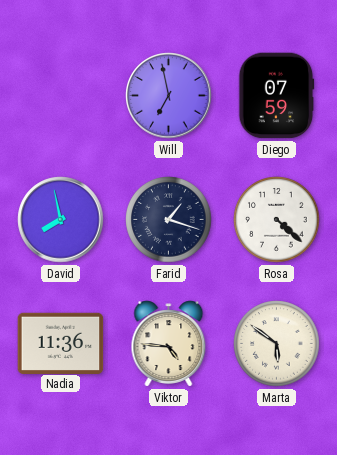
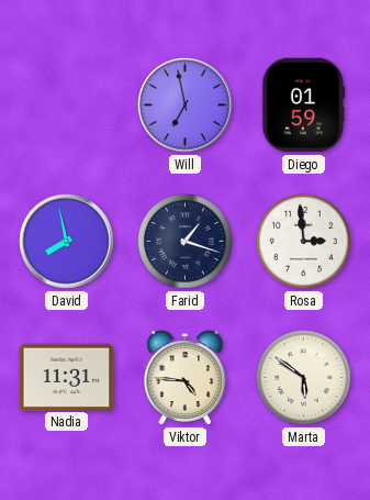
Diego: 07:59 -> 01:59 (304, 105)
Rosa: 4:22 -> 2:59 (304, 242)
Nadia: 11:36 -> 11:31 (67, 377)
